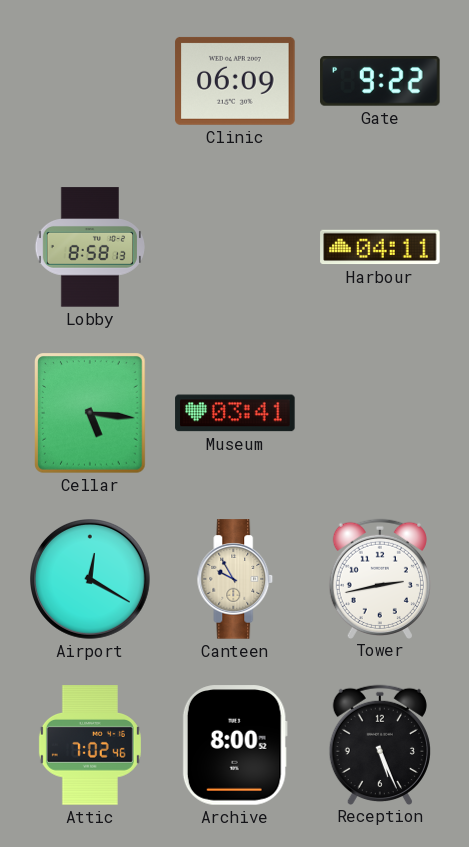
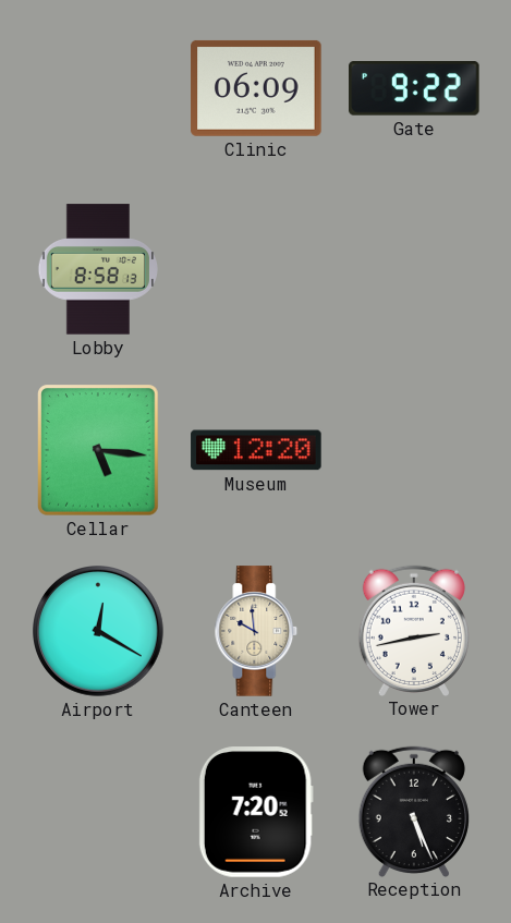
Harbour: 04:11 -> none (380, 247)
Museum: 03:41 -> 12:20 (256, 450)
Canteen: 9:55 -> 9:59 (256, 631)
Attic: 7:02 -> none (90, 745)
Archive: 8:00 -> 7:20 (256, 812)
